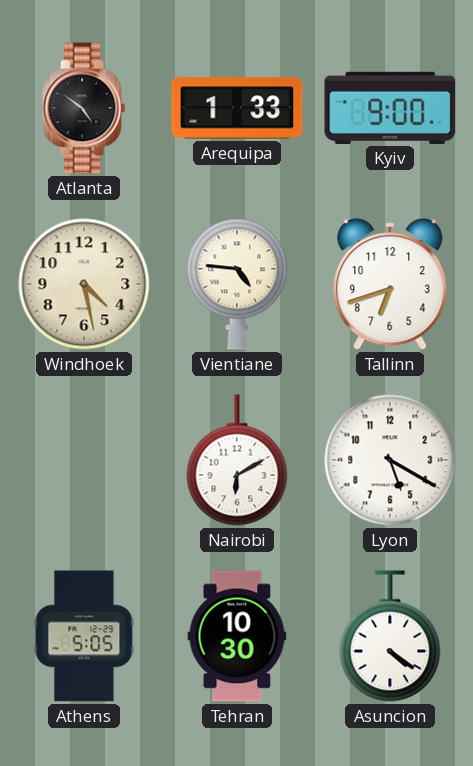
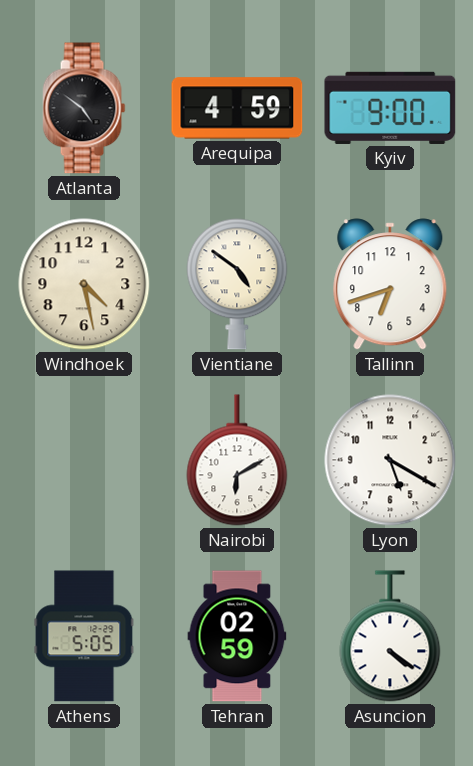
Arequipa: 1:33 -> 4:59 (237, 108)
Vientiane: 4:46 -> 4:51 (237, 284)
Tehran: 10:30 -> 02:59 (237, 636)
